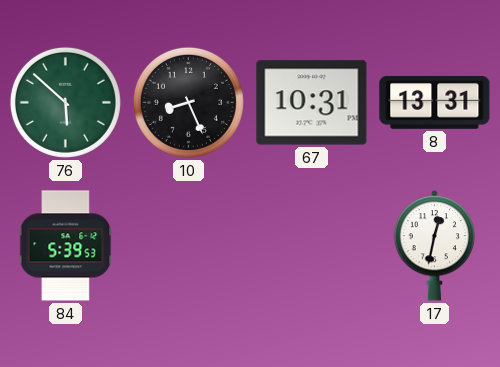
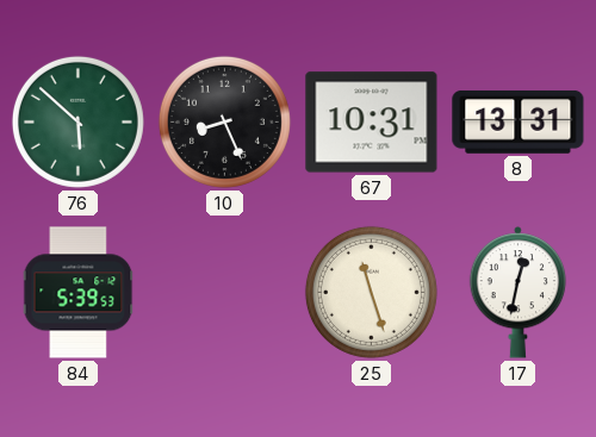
25: none -> 11:27 (371, 292)
